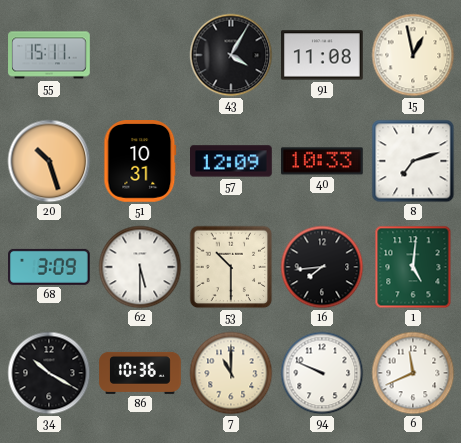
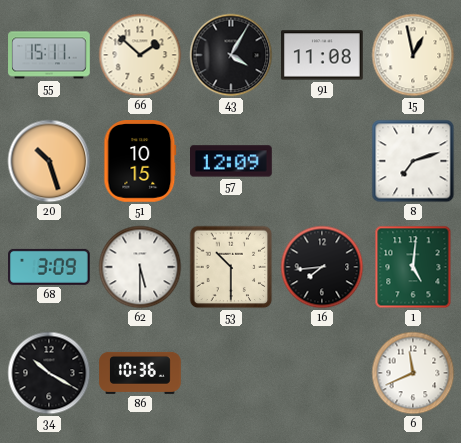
66: none -> 1:52 (140, 55)
51: 10:31 -> 10:15 (140, 162)
40: 10:33 -> none (323, 161)
7: 11:00 -> none (231, 373)
94: 9:49 -> none (322, 373)
